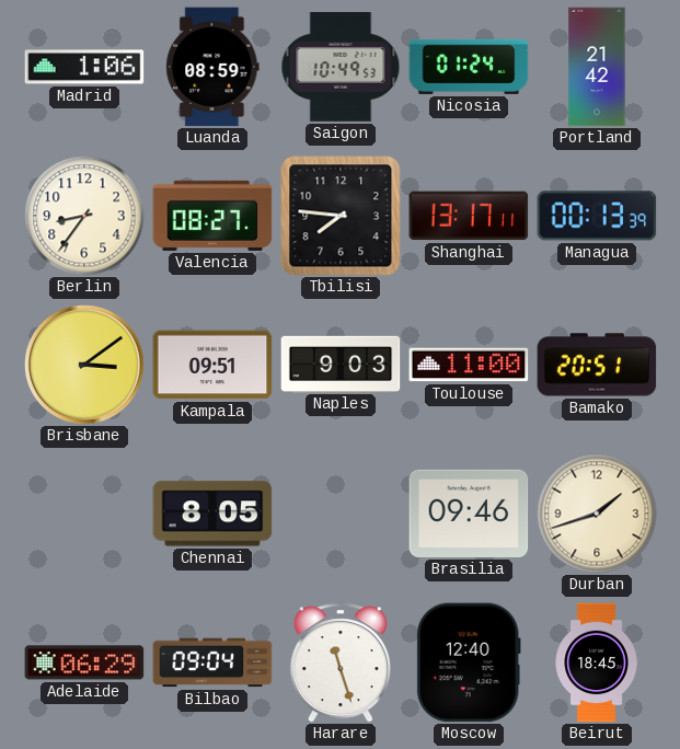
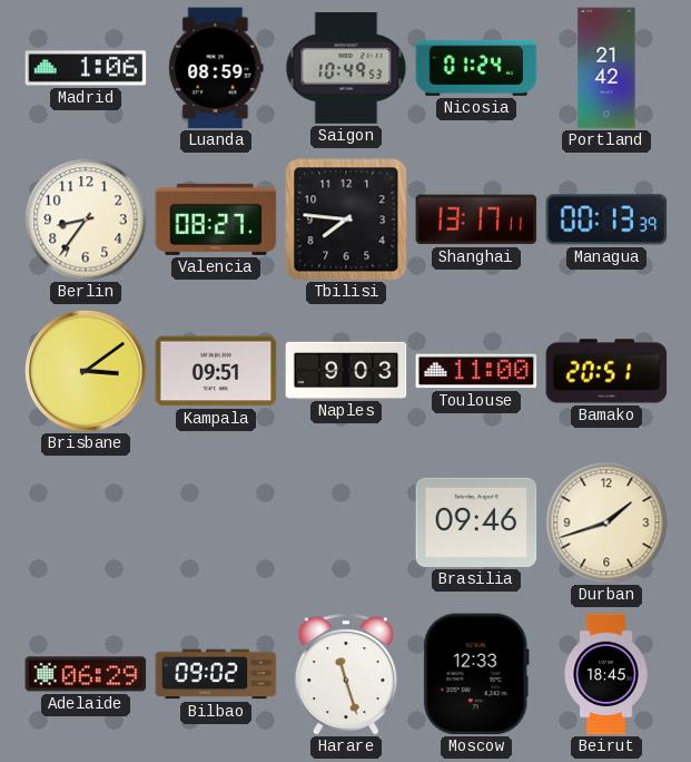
Chennai: 8:05 -> none (212, 514)
Bilbao: 09:04 -> 09:02 (216, 674)
Moscow: 12:40 -> 12:33 (476, 674)
